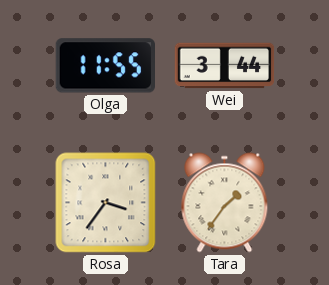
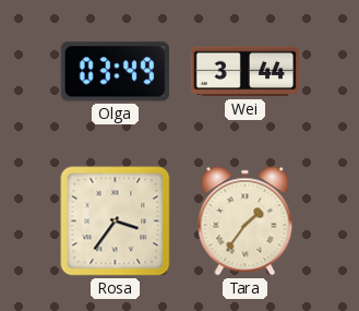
Olga: 11:55 -> 03:49 (115, 72)
